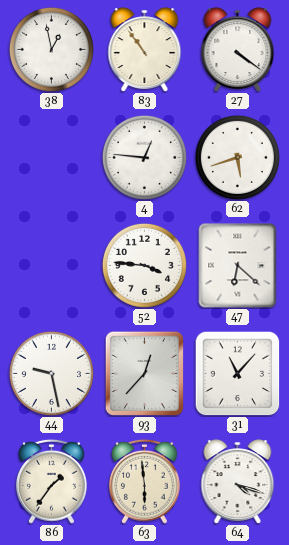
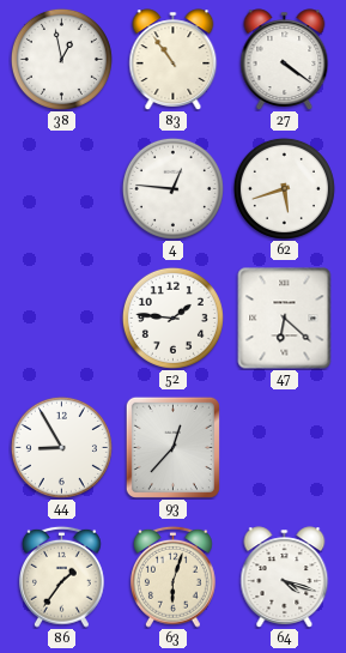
52: 3:46 -> 1:46 (172, 318)
44: 9:28 -> 8:55 (61, 447)
31: 11:07 -> none (237, 373)
63: 5:59 -> 6:03 (172, 576)
